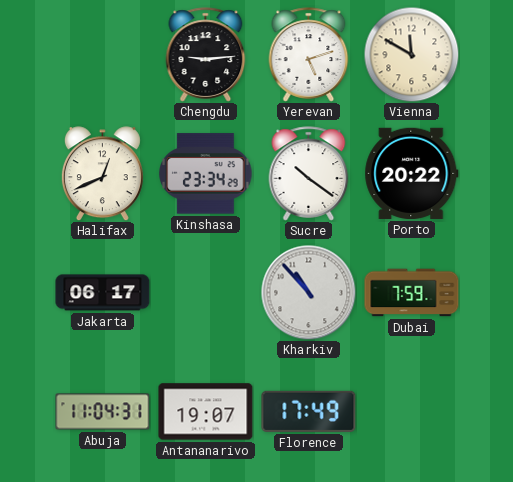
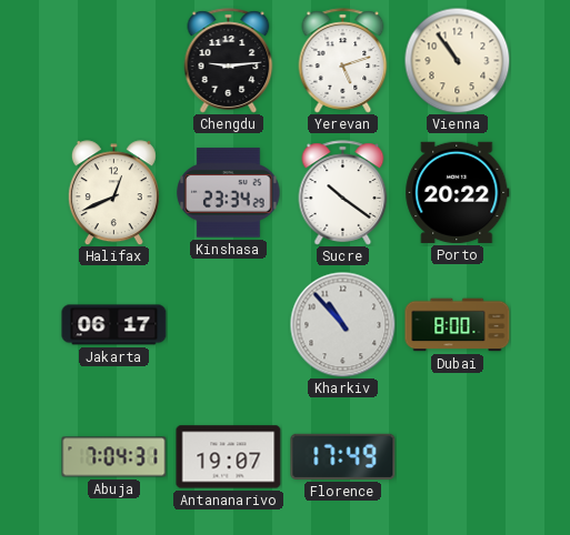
Vienna: 11:50 -> 10:54 (457, 60)
Dubai: 7:59 -> 8:00 (458, 325)
Abuja: 11:04 -> 7:04 (114, 457)
